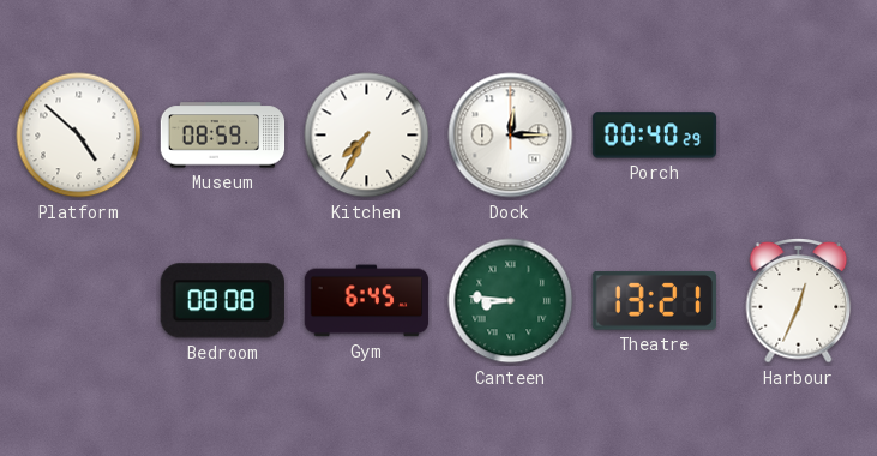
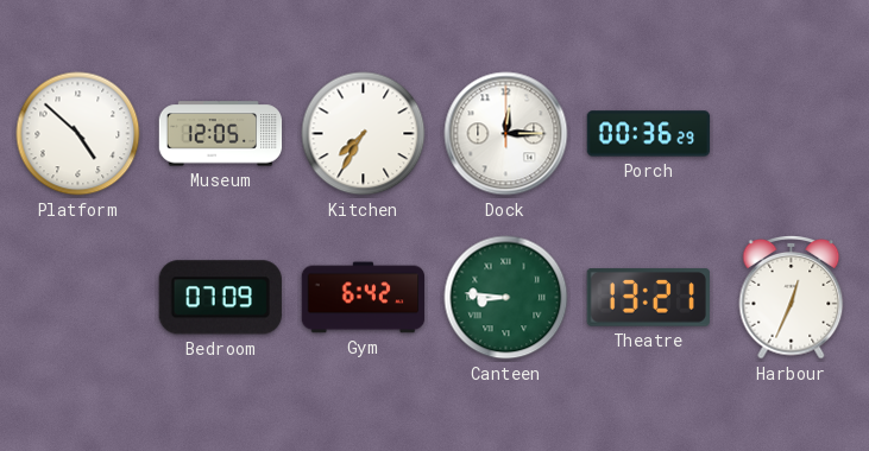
Museum: 08:59 -> 12:05 (221, 134)
Porch: 00:40 -> 00:36 (649, 134)
Bedroom: 08:08 -> 07:09 (220, 298)
Gym: 6:45 -> 6:42 (364, 298)
